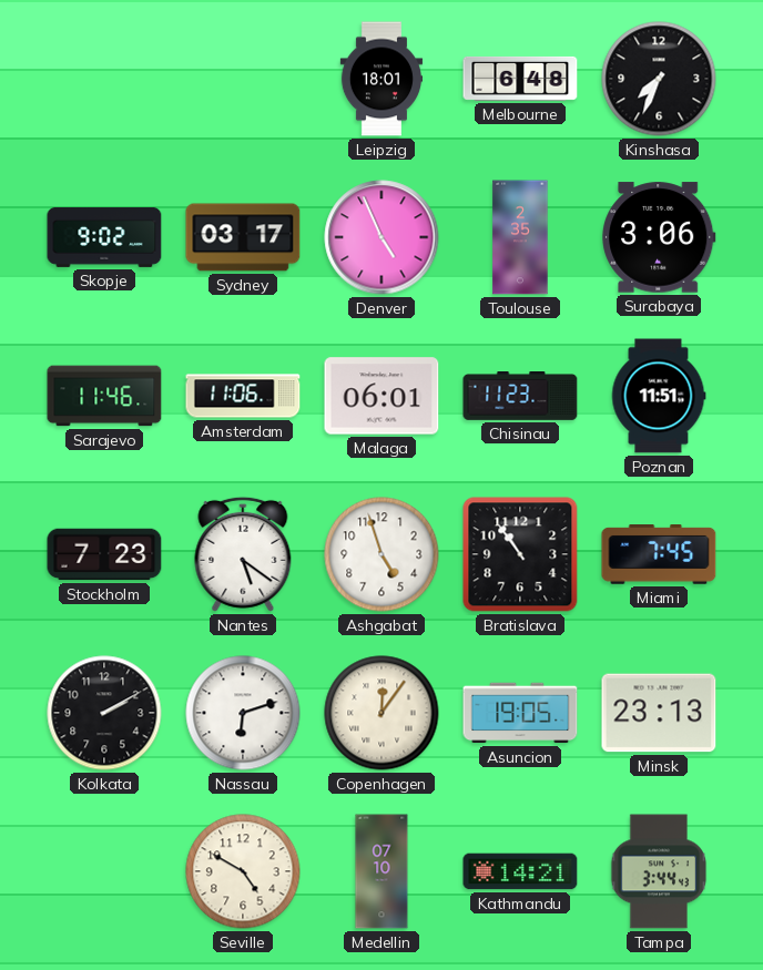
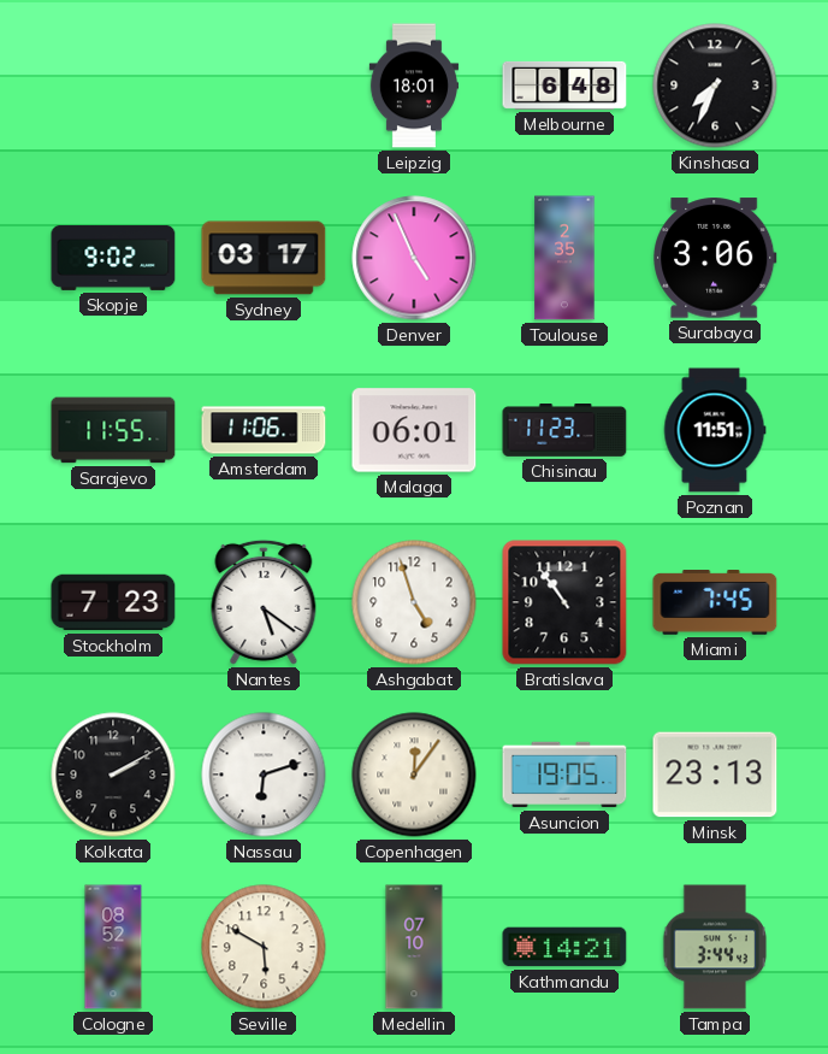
Sarajevo: 11:46 -> 11:55 (113, 430)
Cologne: none -> 08:52 (113, 947)
Seville: 4:50 -> 5:50 (264, 947)
